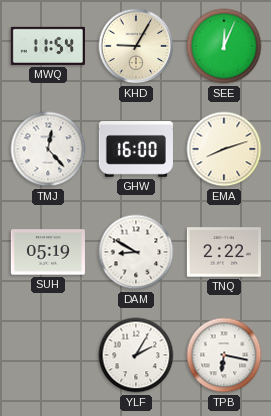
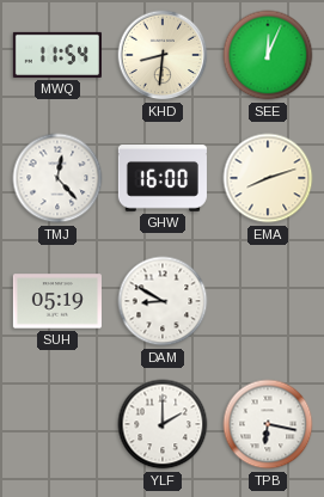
KHD: 9:05 -> 8:31 (163, 55)
TNQ: 2:22 -> none (224, 252)
YLF: 2:05 -> 2:00 (163, 424)
